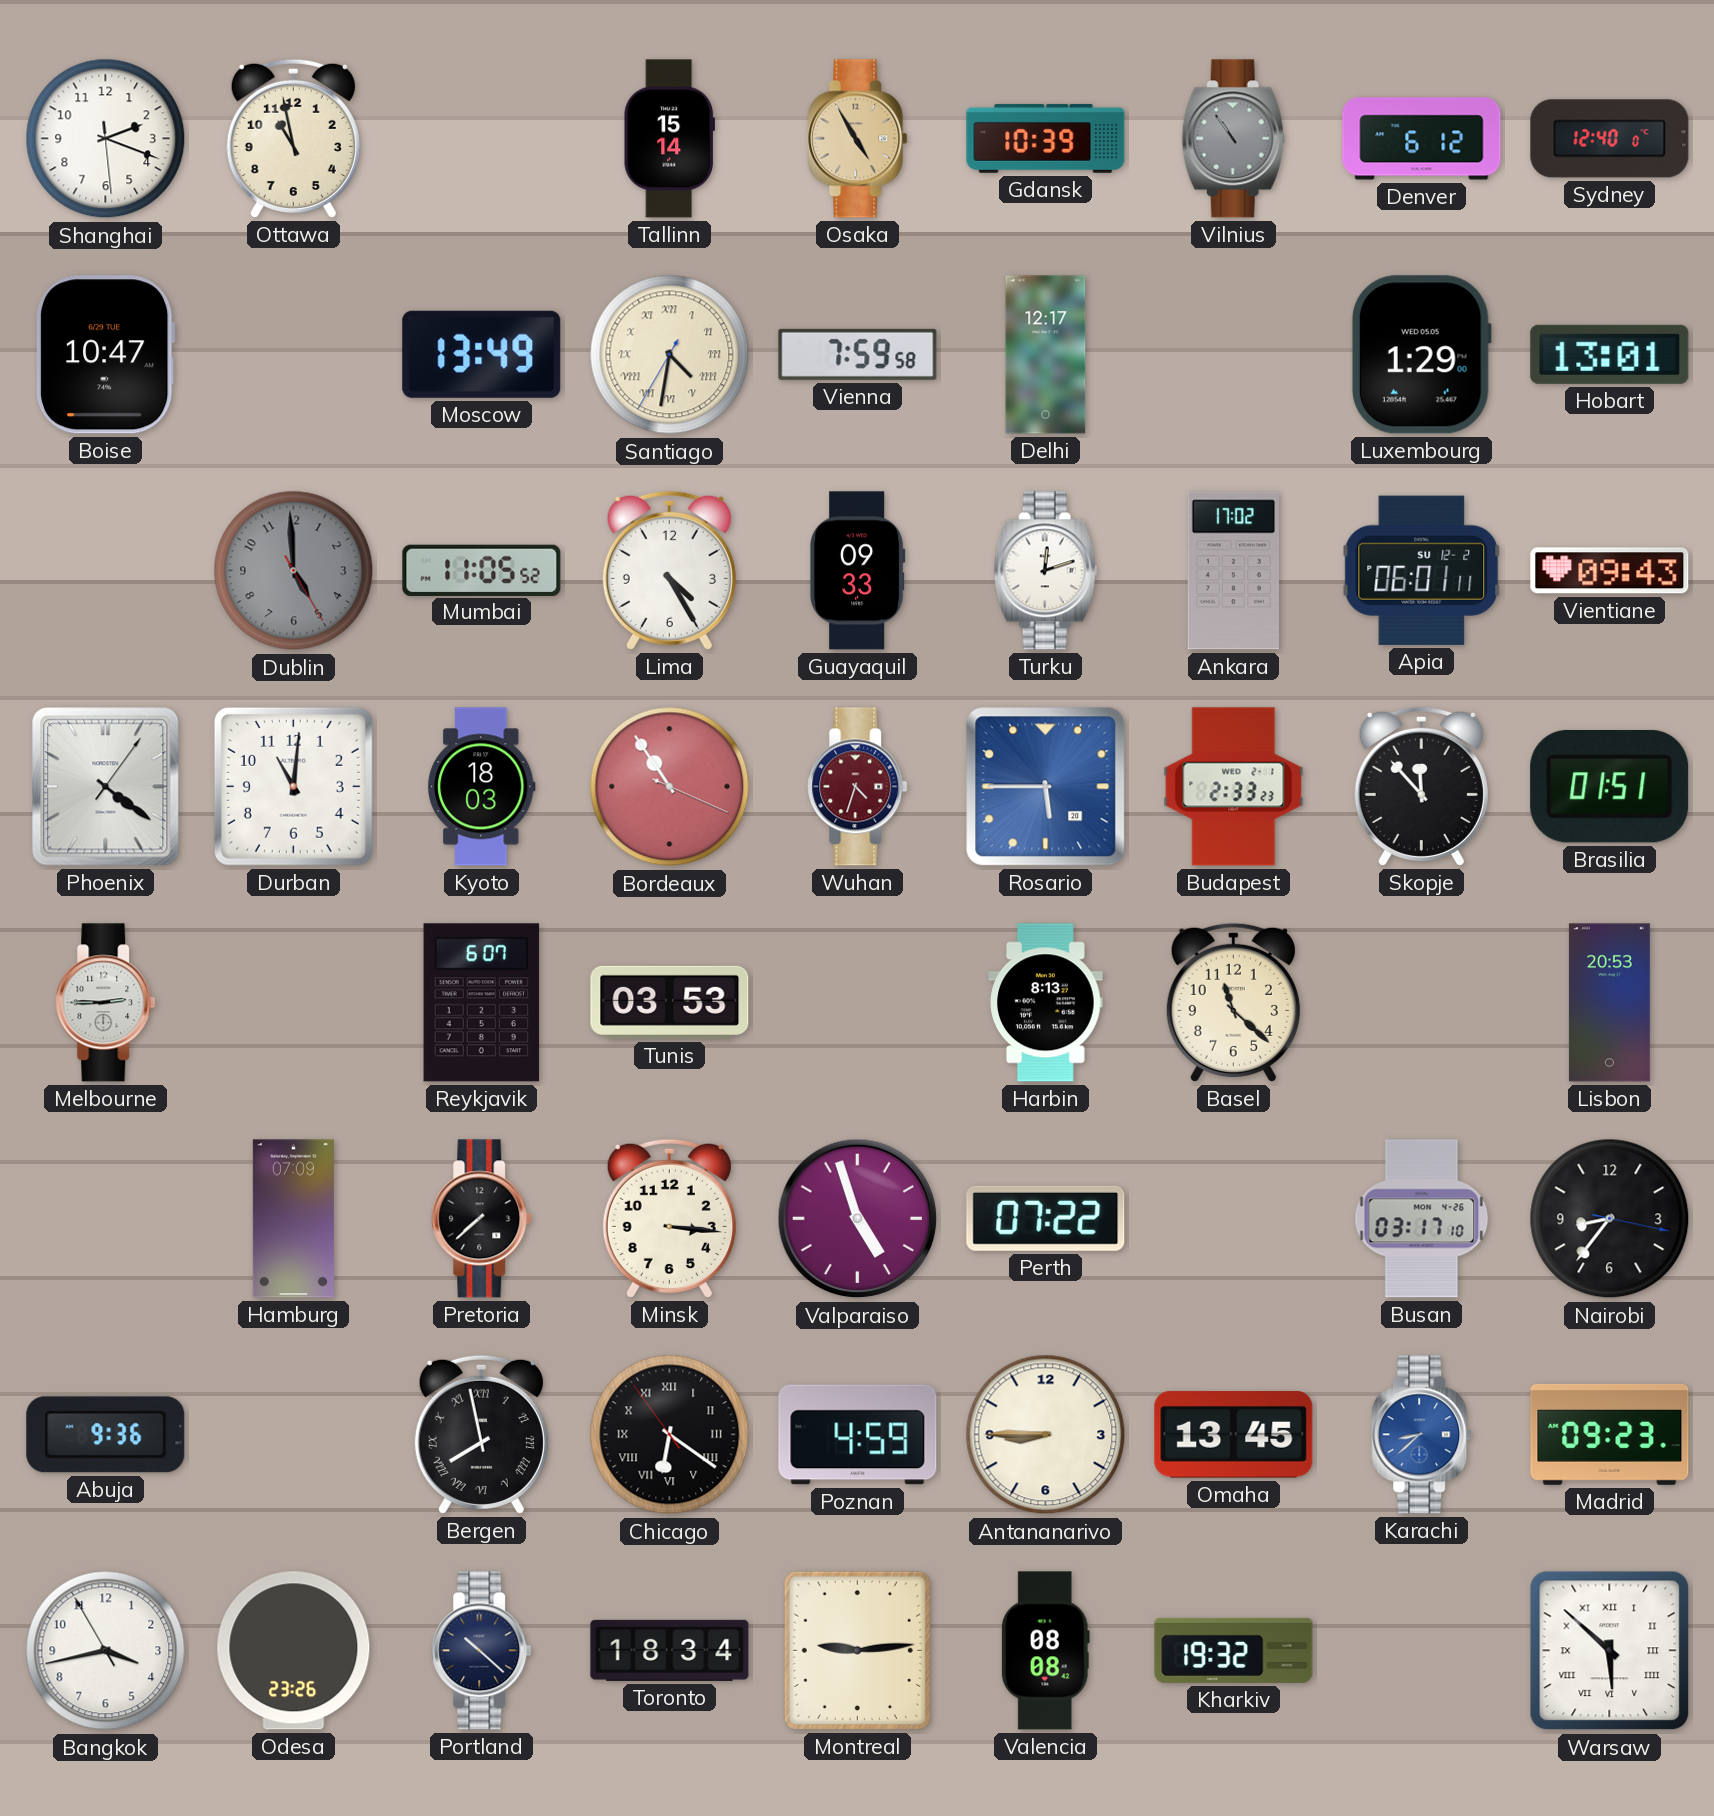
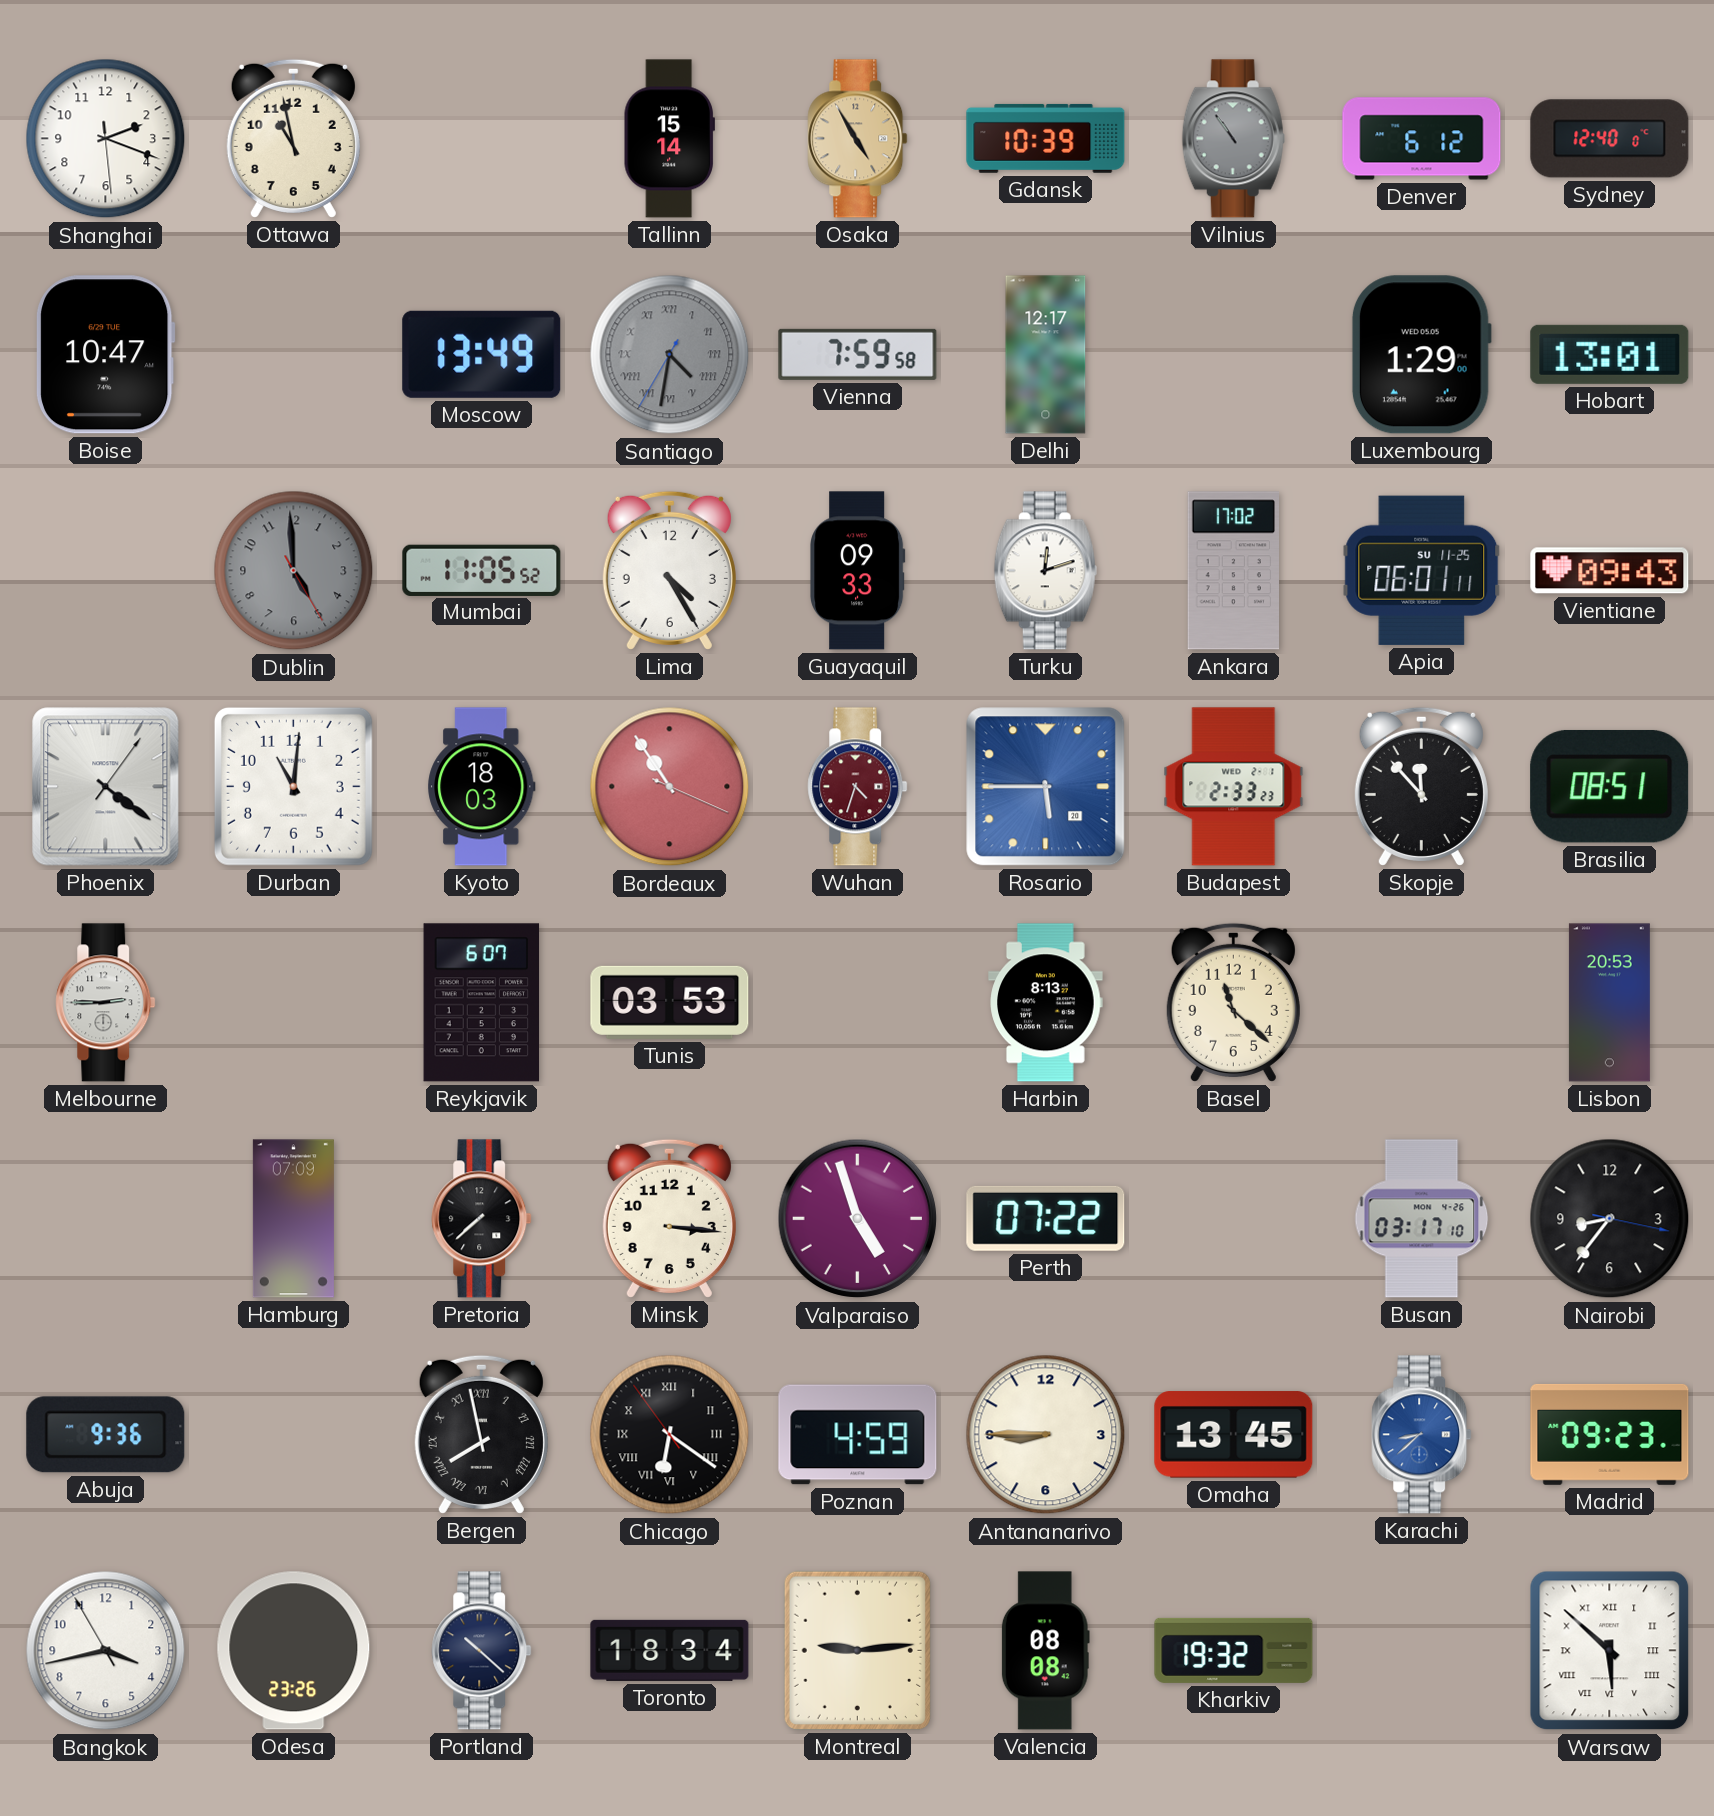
Santiago dial: cream -> grey (670, 355)
Apia date: SU 12-2 -> SU 11-25 (1422, 570)
Brasilia: 01:51 -> 08:51 (1610, 786)
